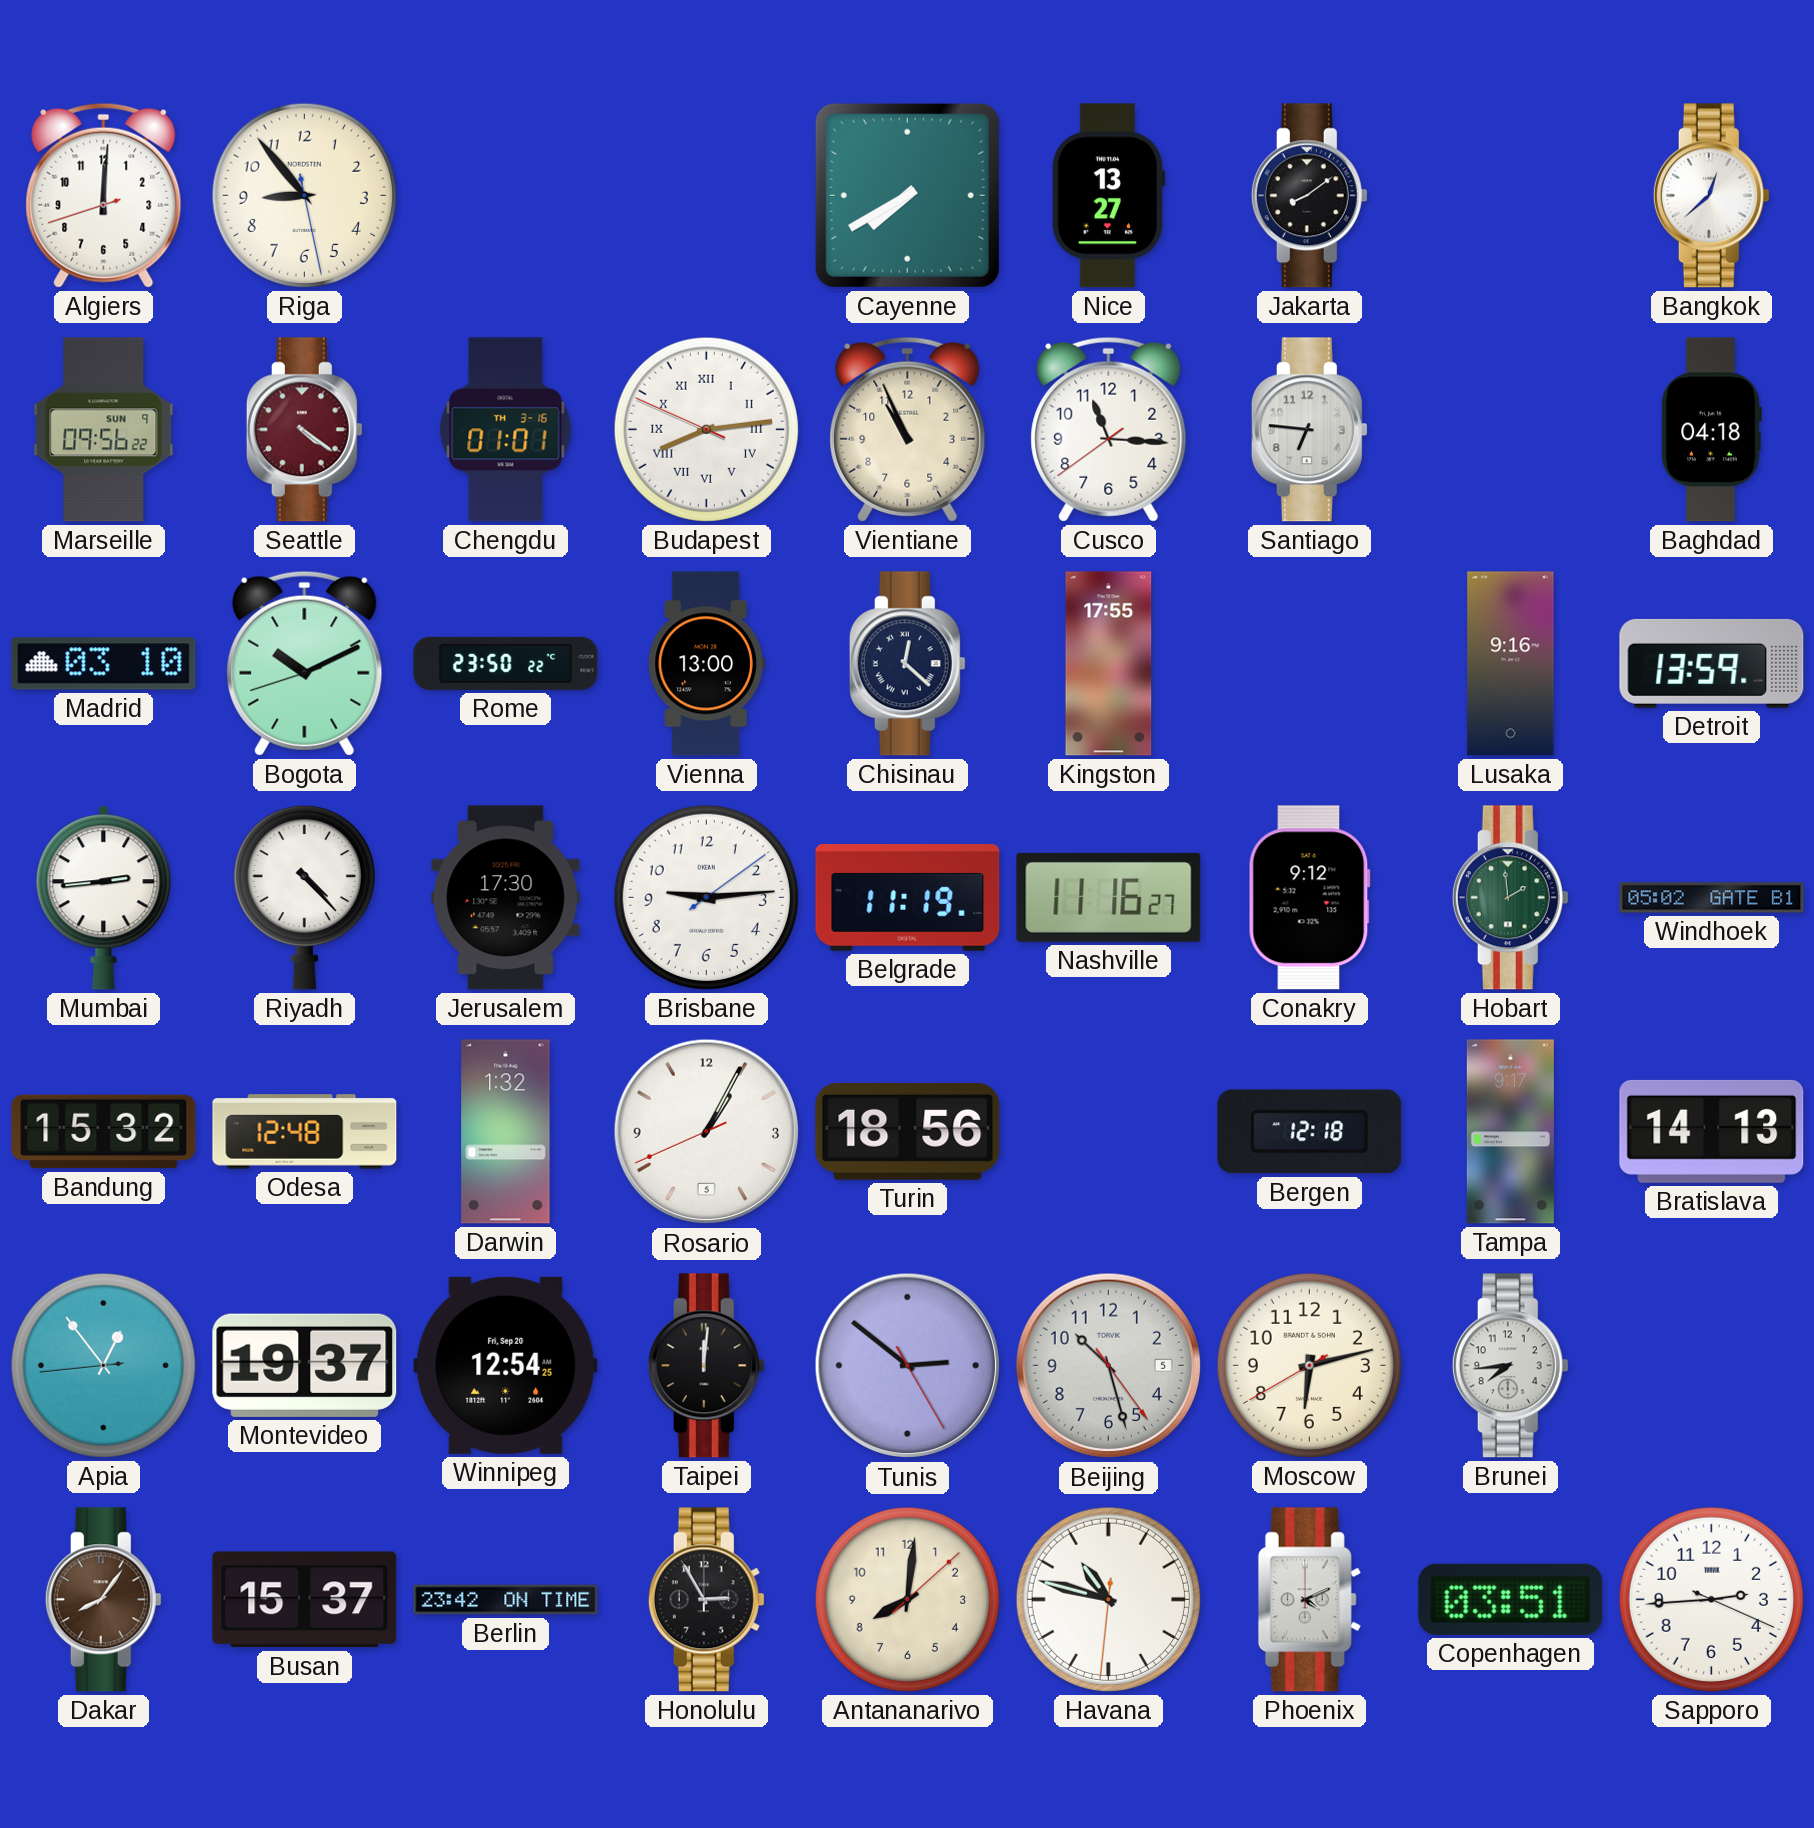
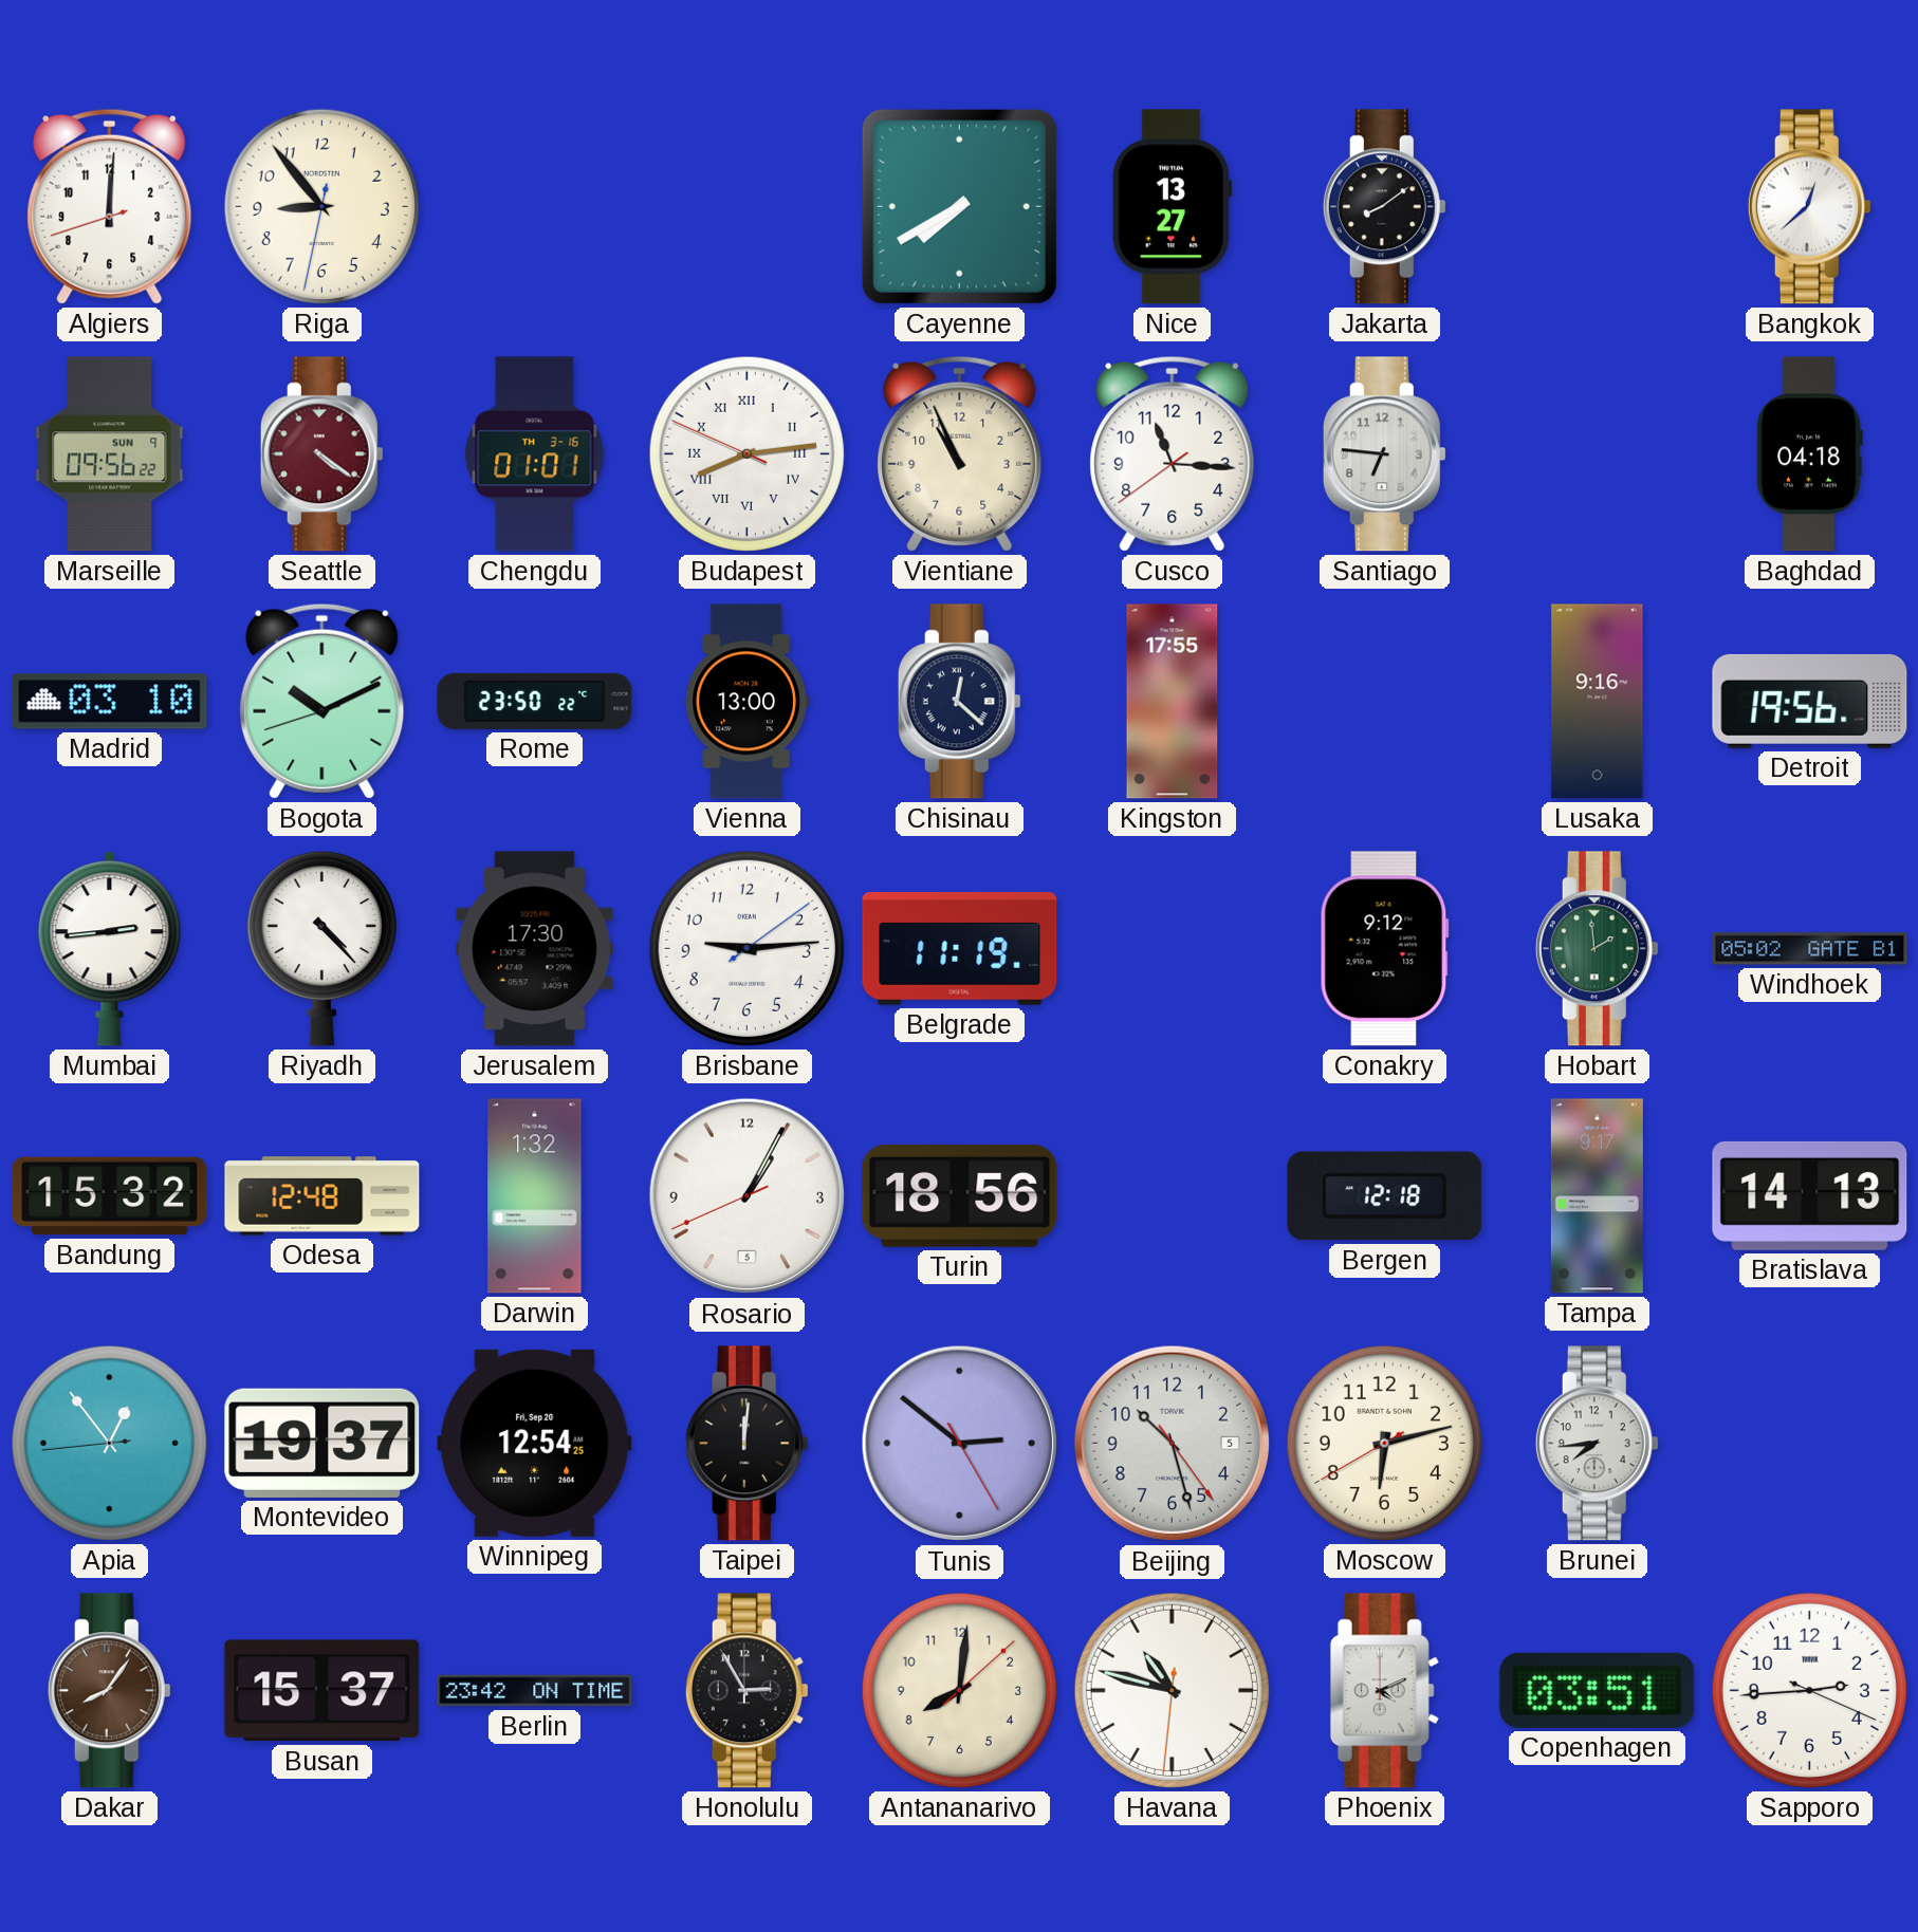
Riga: 8:53:28 -> 8:53:32 (321, 206)
Detroit: 13:59 -> 19:56 (1810, 701)
Nashville: 11:16 -> none (1109, 897)
